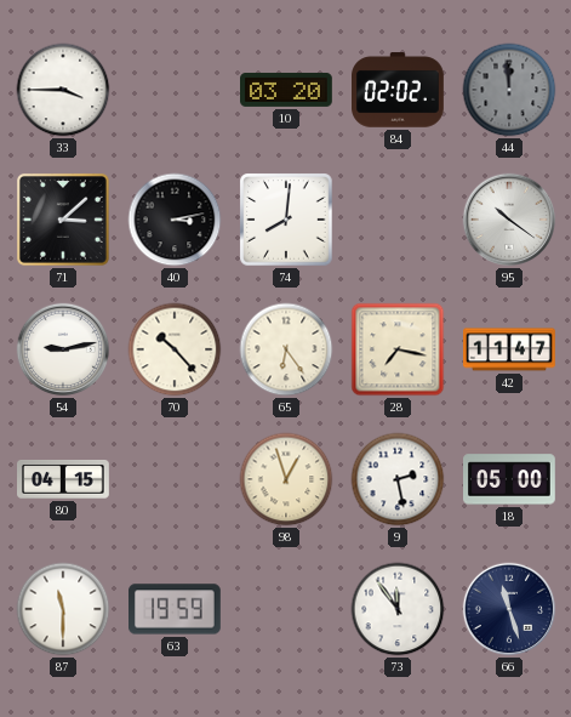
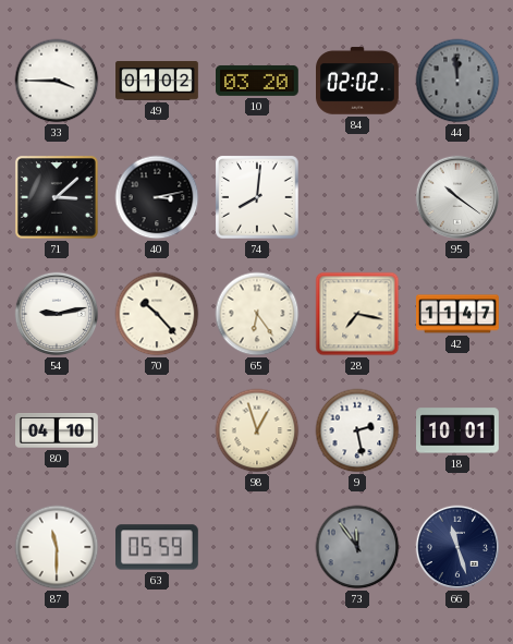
49: none -> 01:02 (157, 81)
80: 04:15 -> 04:10 (58, 432)
18: 05:00 -> 10:01 (459, 430)
63: 19:59 -> 05:59 (158, 547)
73 dial: white -> grey (357, 547)
